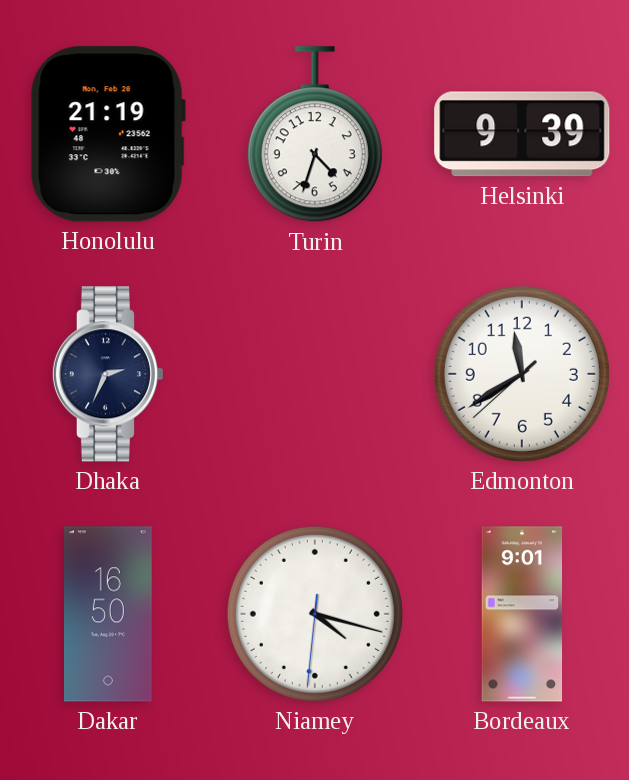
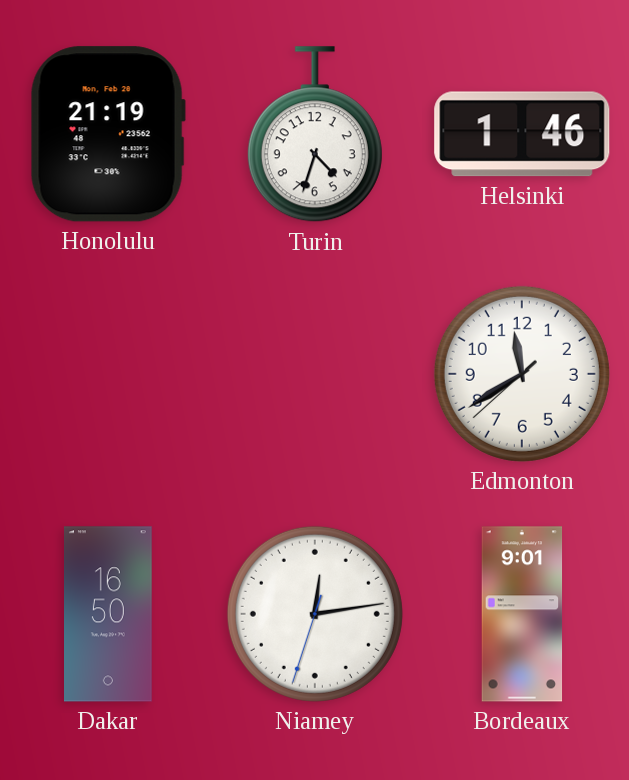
Helsinki: 9:39 -> 1:46 (522, 134)
Dhaka: 2:34 -> none (107, 374)
Niamey: 4:17 -> 12:13 (315, 614)
